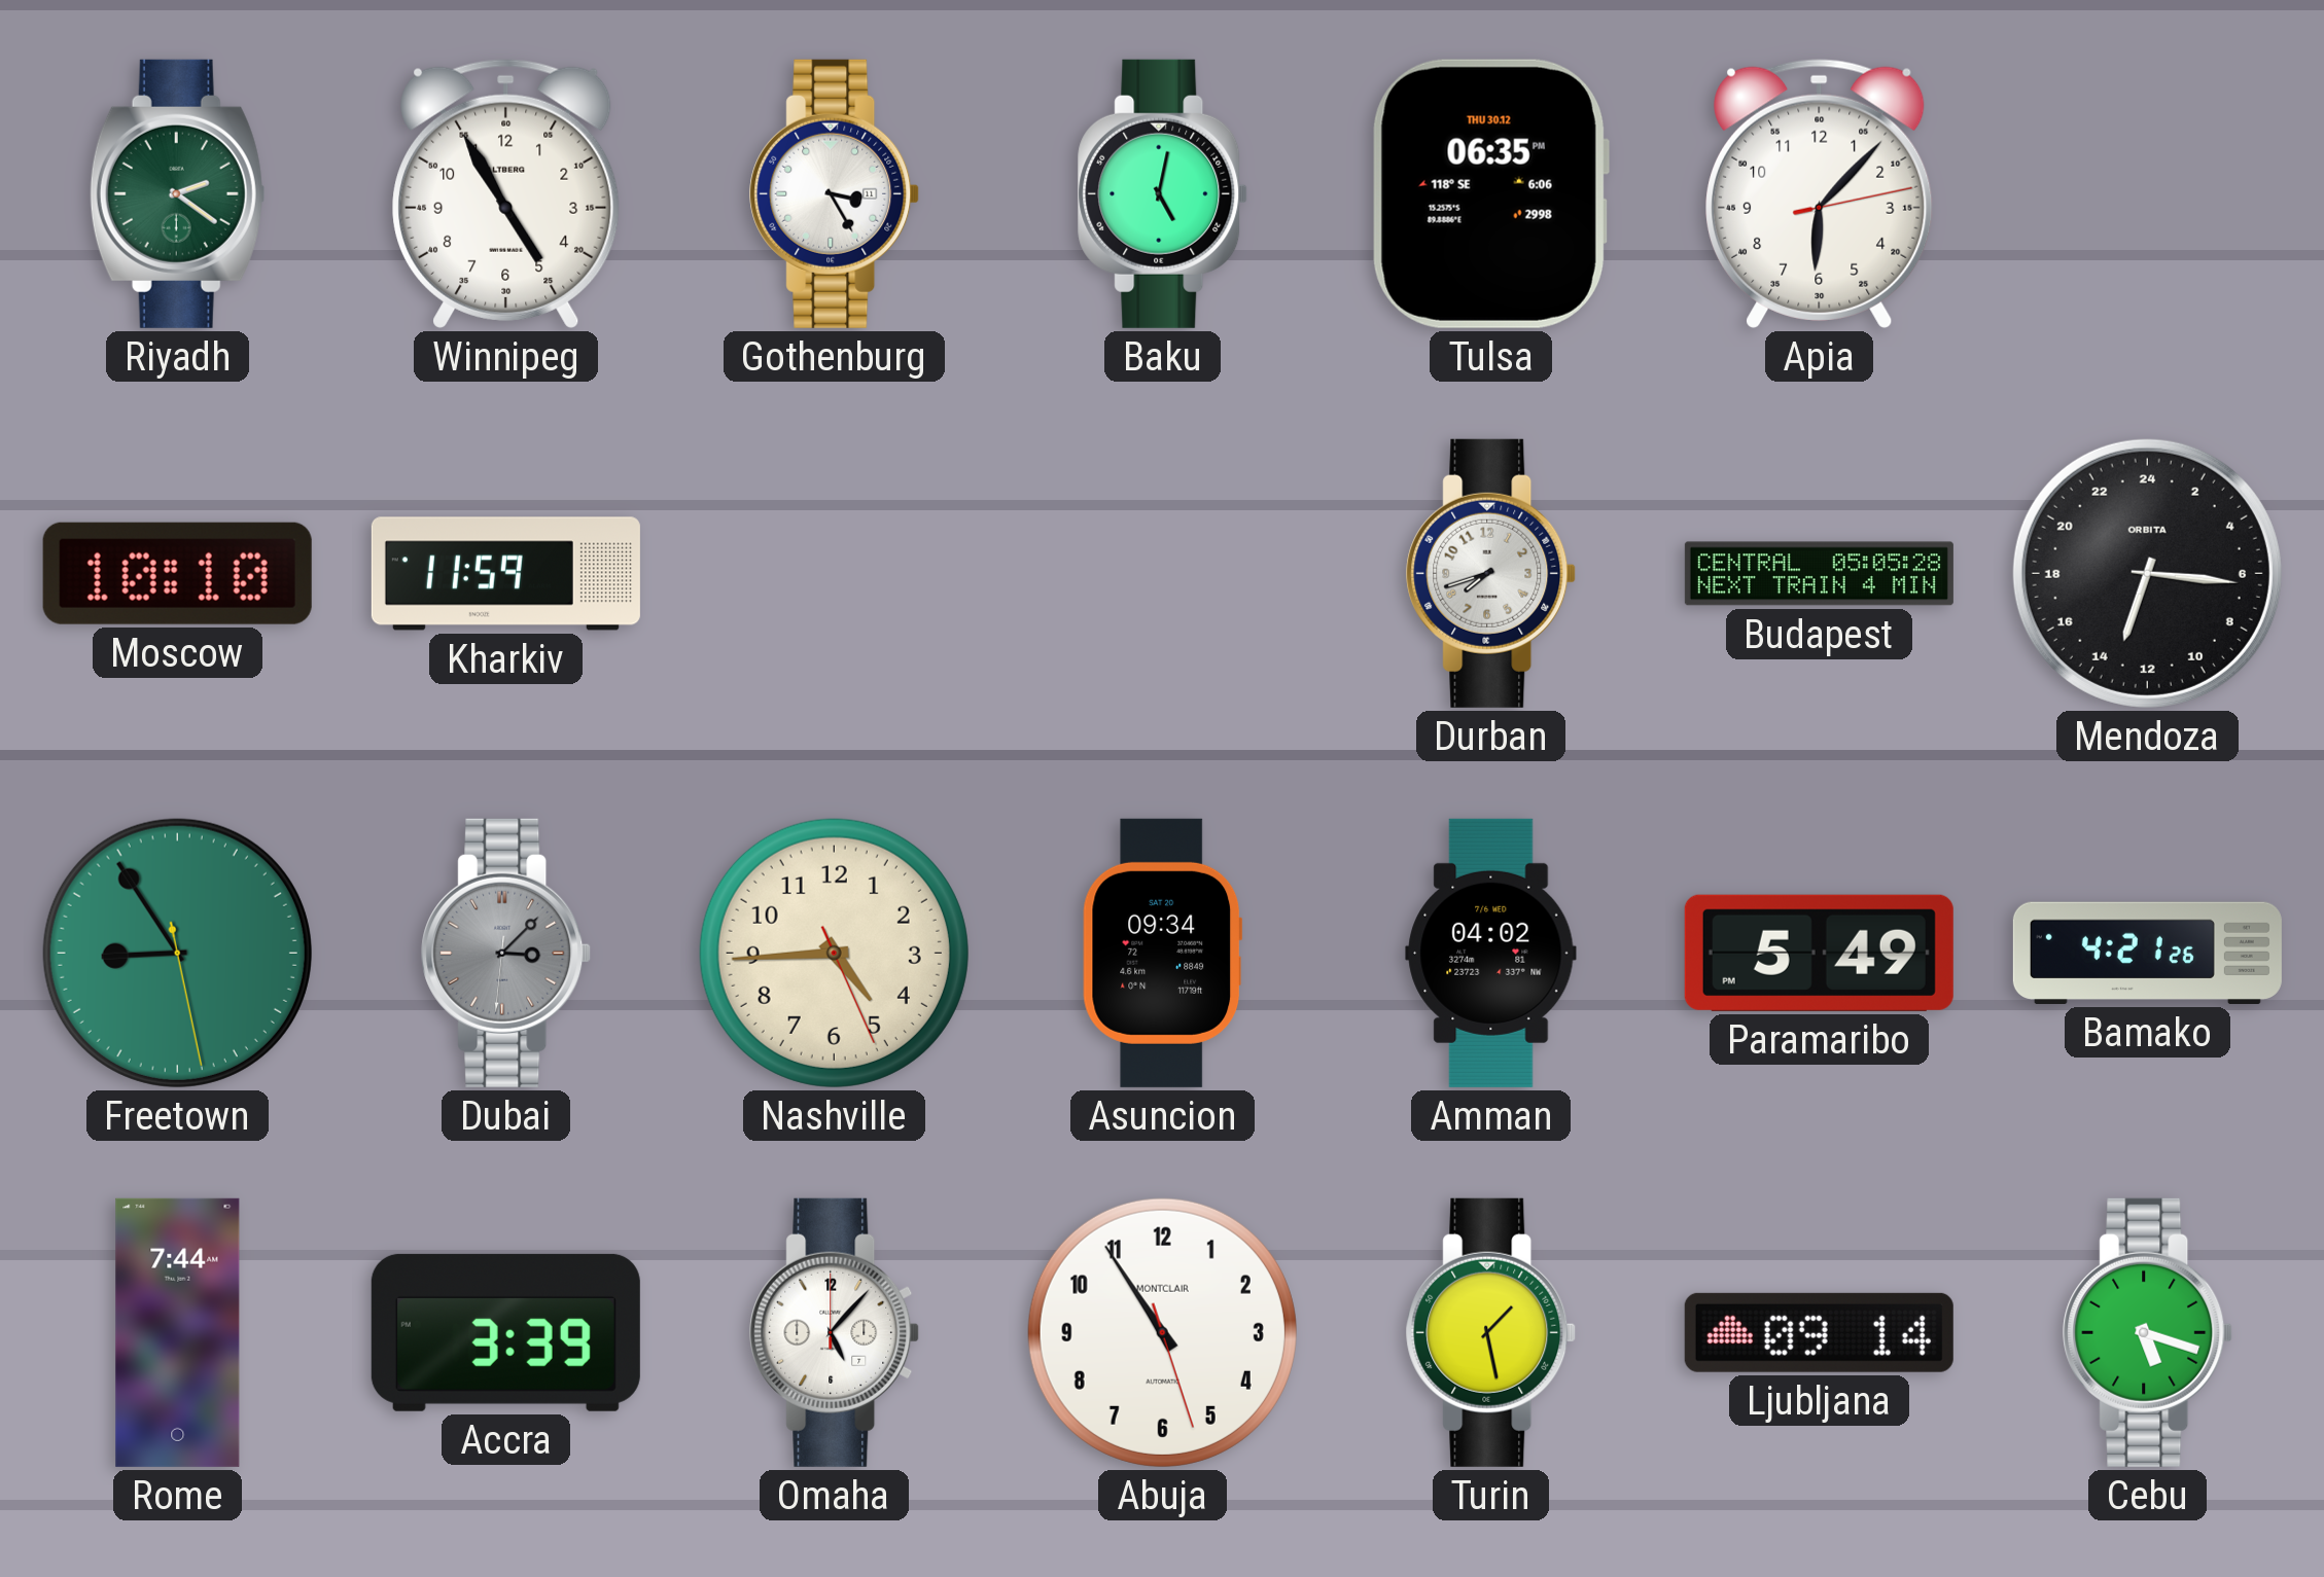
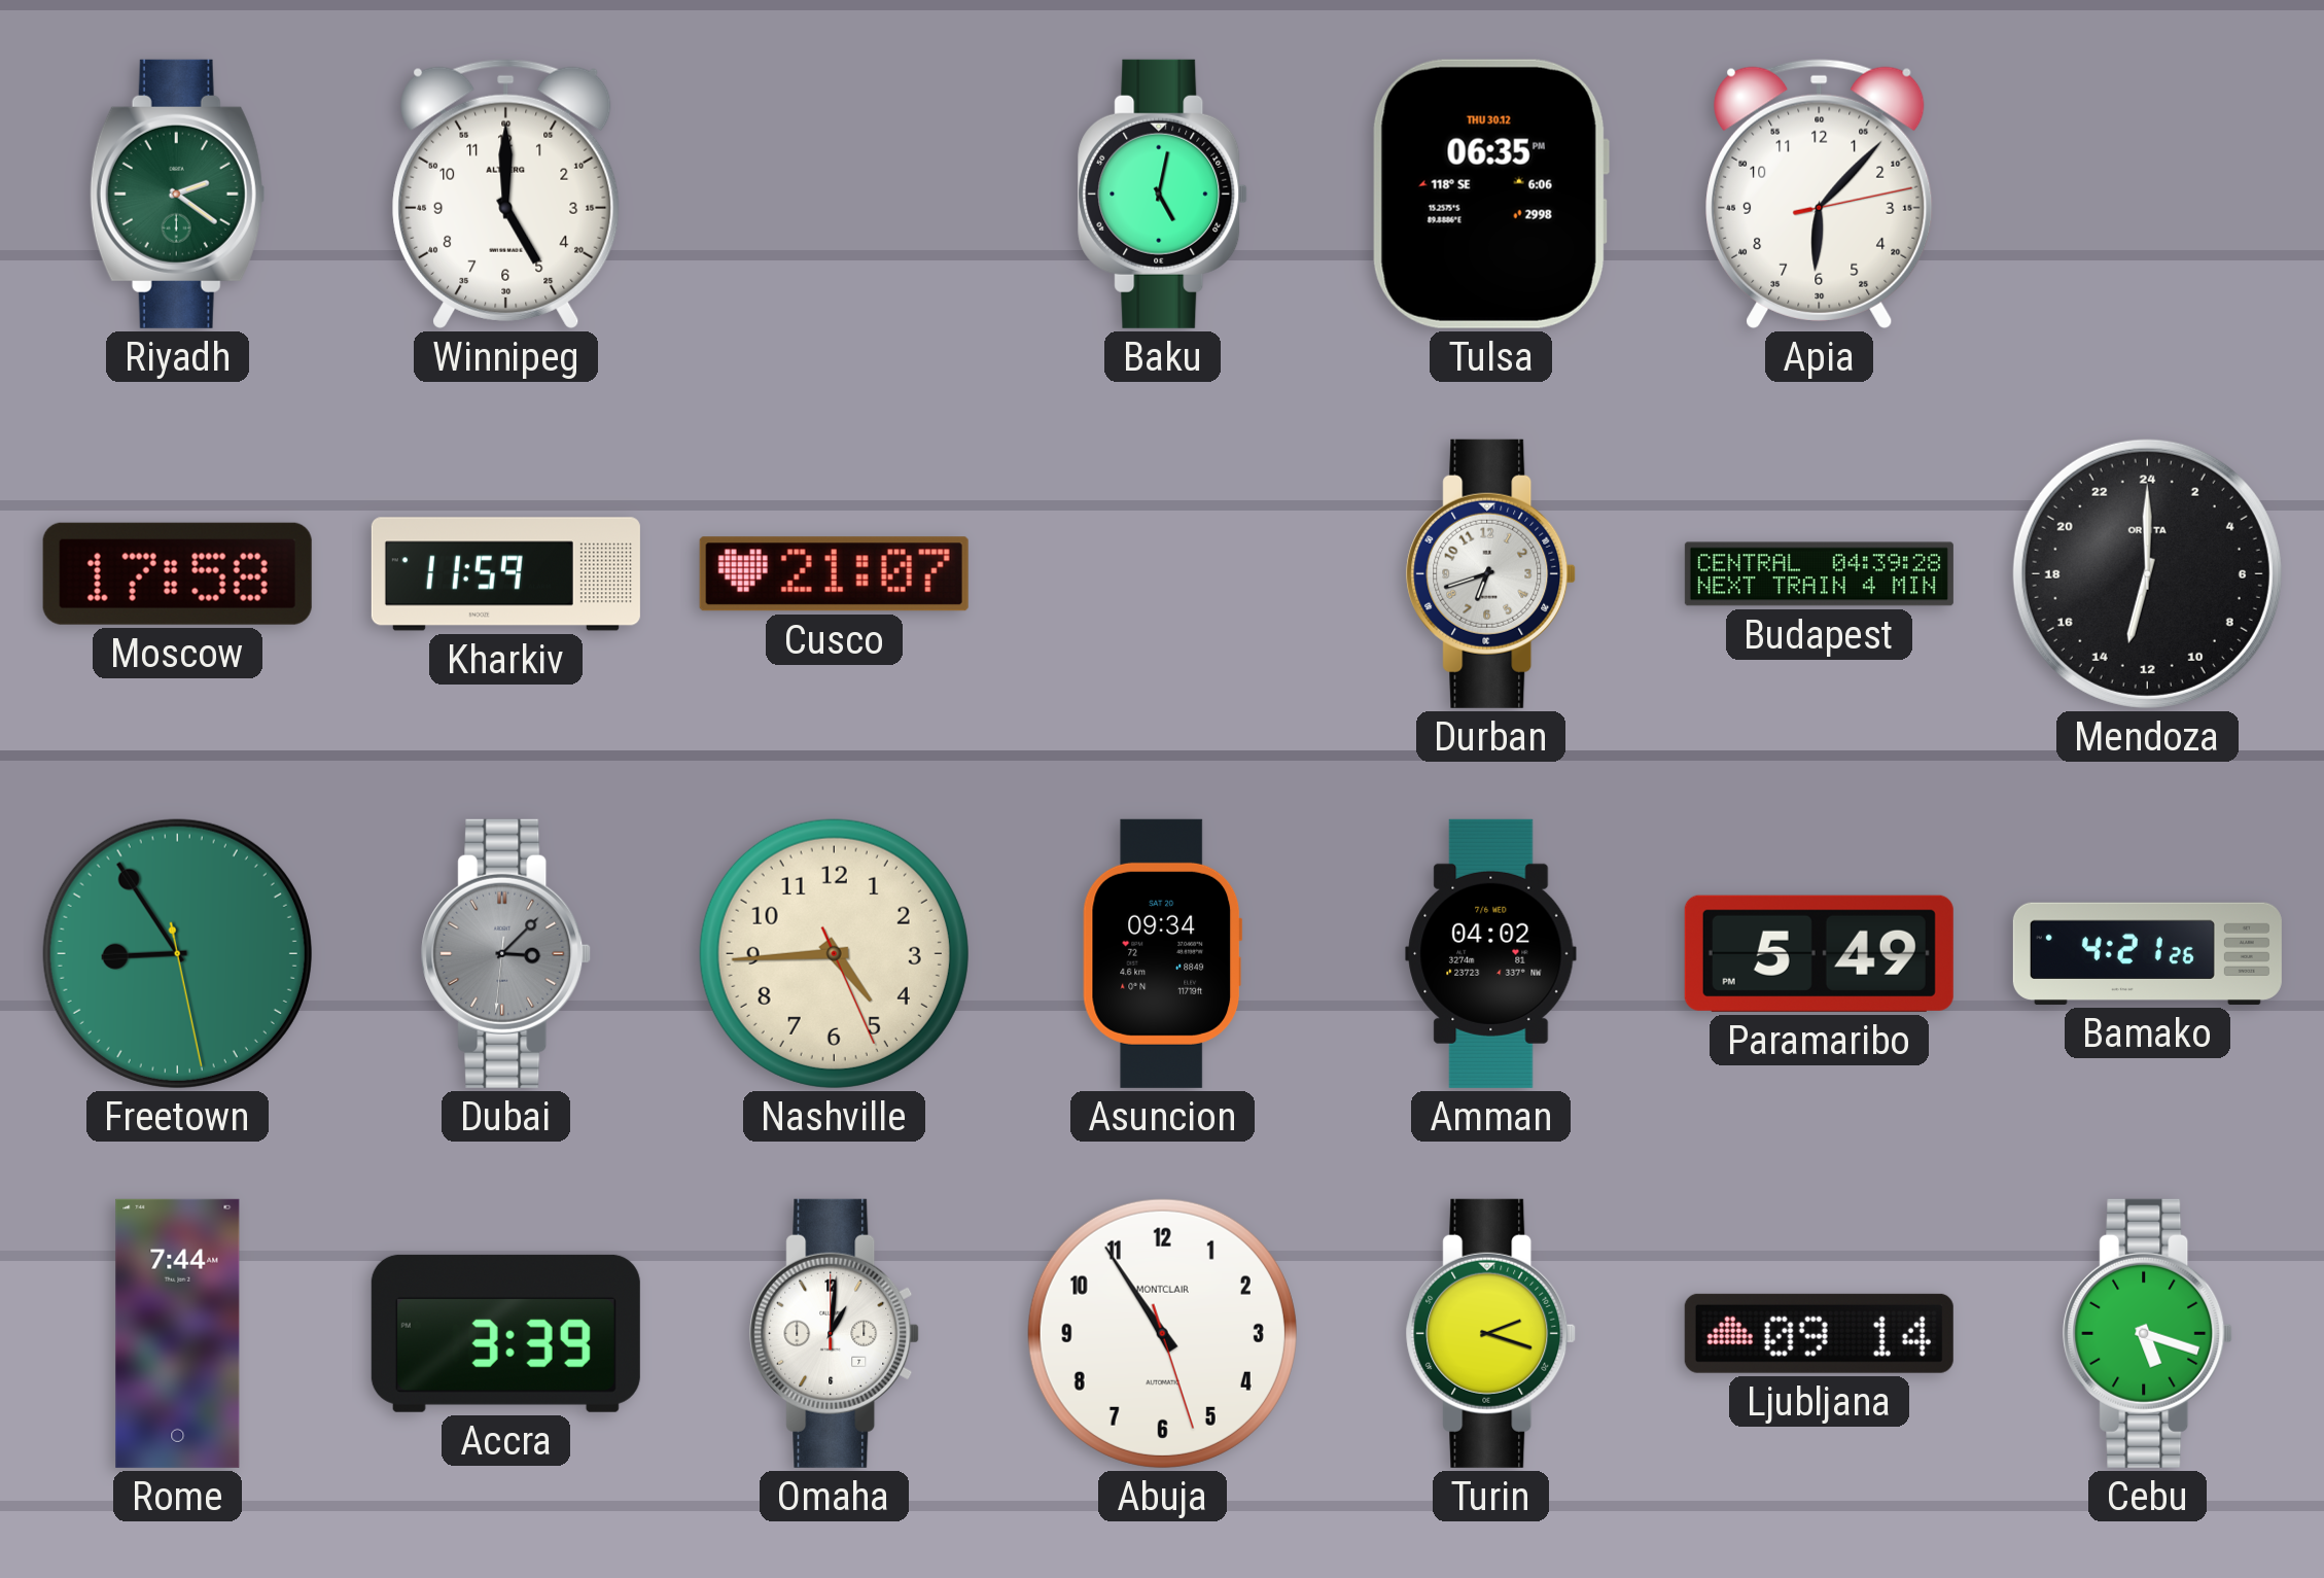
Winnipeg: 4:55 -> 5:00 (506, 194)
Gothenburg: 3:25 -> none (835, 193)
Moscow: 10:10 -> 17:58 (177, 573)
Cusco: none -> 21:07 (834, 574)
Durban: 7:42 -> 6:42 (1491, 573)
Budapest: 05:05 -> 04:39 (1819, 574)
Mendoza: 13:16 -> 13:00 (2147, 573)
Omaha: 5:07 -> 1:01 (835, 1333)
Turin: 1:28 -> 2:18 (1491, 1333)
